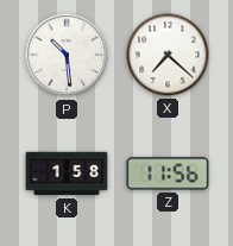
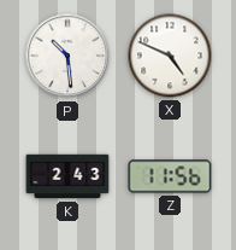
X: 7:22 -> 4:49 (170, 56)
K: 1:58 -> 2:43 (67, 176)
